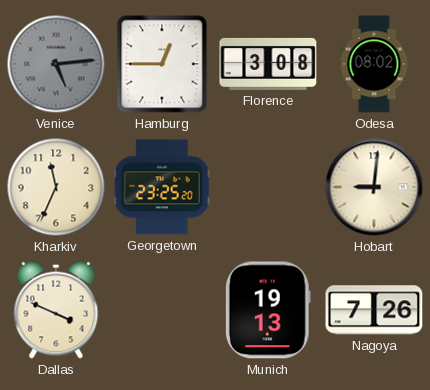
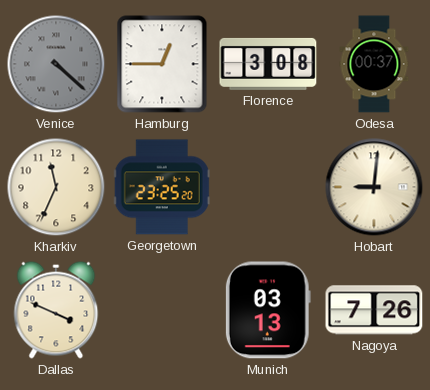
Venice: 5:14 -> 4:22 (56, 64)
Odesa: 08:02 -> 00:37 (374, 64)
Munich: 19:13 -> 03:13 (268, 310)
